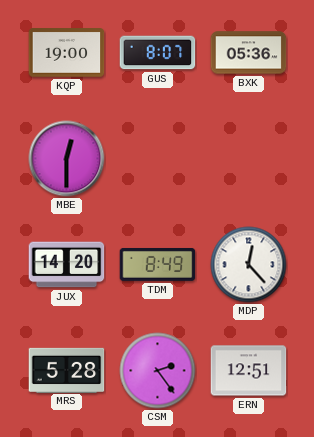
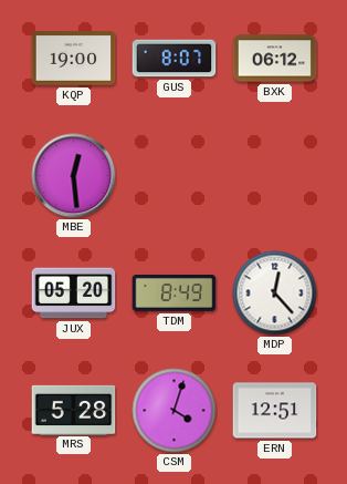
BXK: 05:36 -> 06:12 (275, 59)
MBE: 12:30 -> 12:29 (74, 176)
JUX: 14:20 -> 05:20 (74, 294)
CSM: 2:24 -> 4:03 (175, 411)
